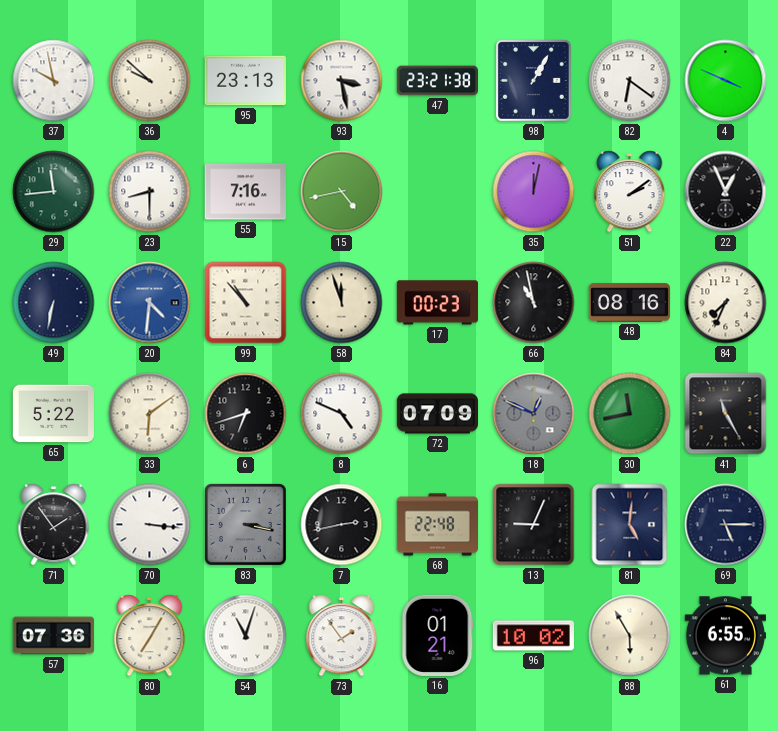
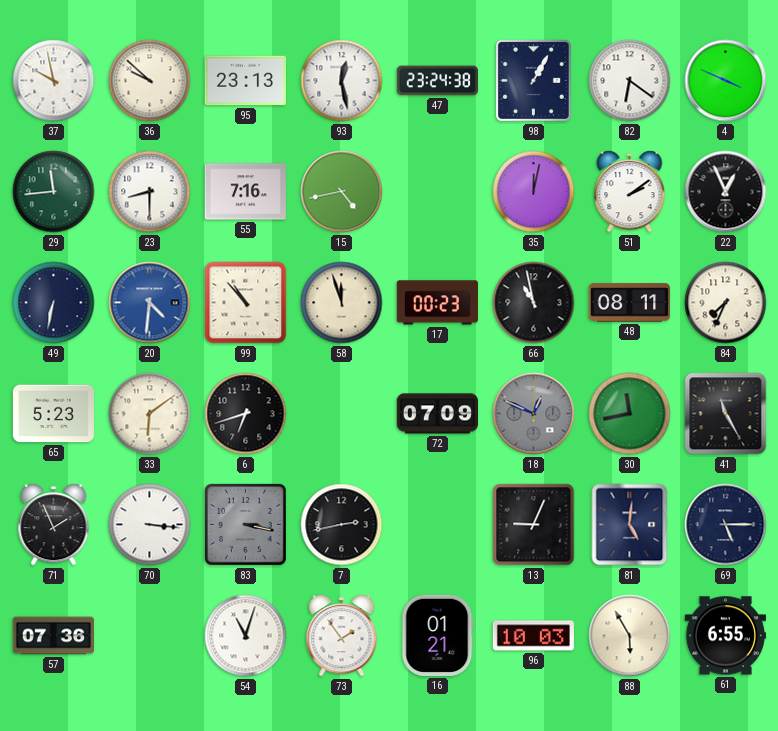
93: 3:28 -> 12:28 (342, 81)
47: 23:21 -> 23:24 (437, 81)
48: 08:16 -> 08:11 (629, 303)
65: 5:22 -> 5:23 (53, 414)
8: 4:49 -> none (342, 414)
71: 1:54 -> 1:56 (54, 525)
68: 22:48 -> none (437, 525)
80: 7:05 -> none (150, 636)
96: 10:02 -> 10:03 (533, 636)
